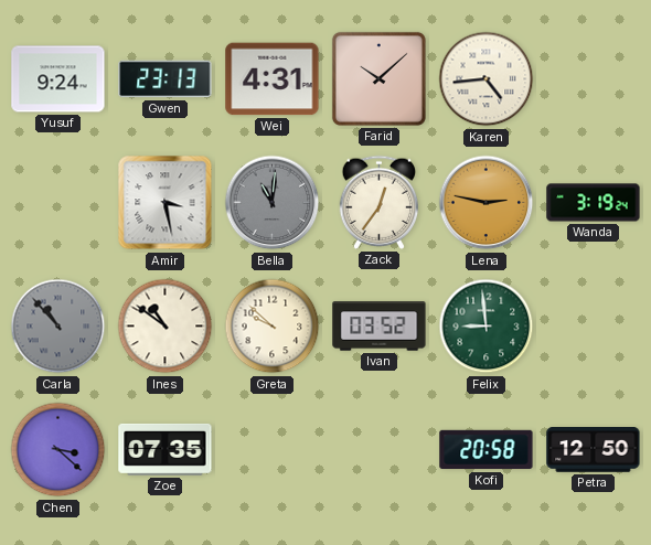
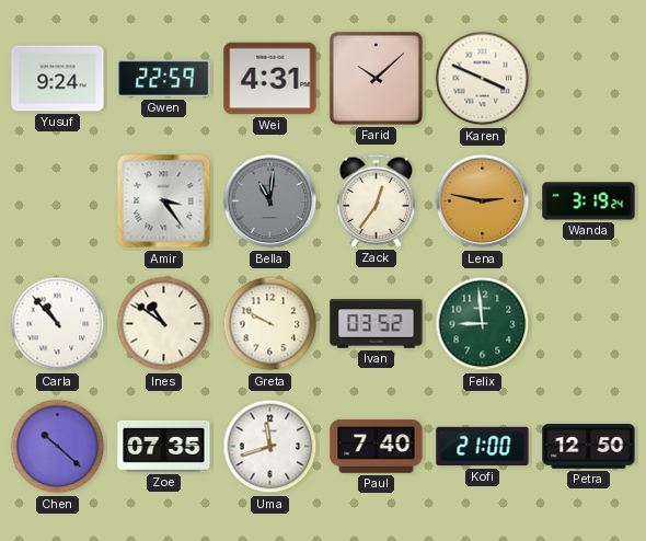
Gwen: 23:13 -> 22:59 (164, 79)
Karen: 4:44 -> 3:49 (483, 79)
Amir: 3:28 -> 3:24 (164, 202)
Carla dial: grey -> white (58, 324)
Greta: 9:52 -> 9:50 (270, 324)
Chen: 3:22 -> 10:22 (58, 447)
Uma: none -> 11:42 (270, 447)
Paul: none -> 7:40 (377, 447)
Kofi: 20:58 -> 21:00 (483, 447)
